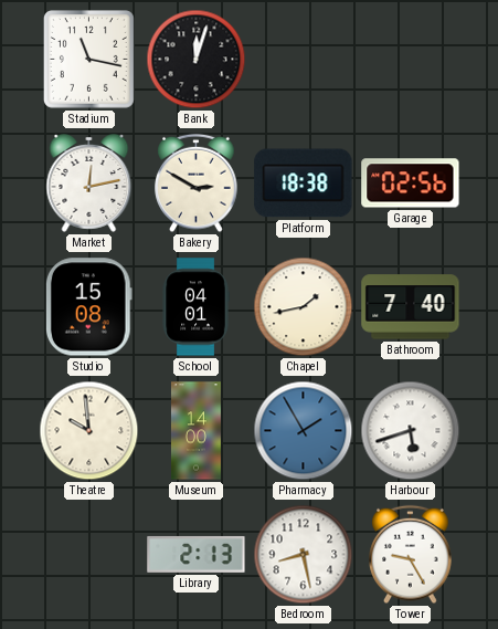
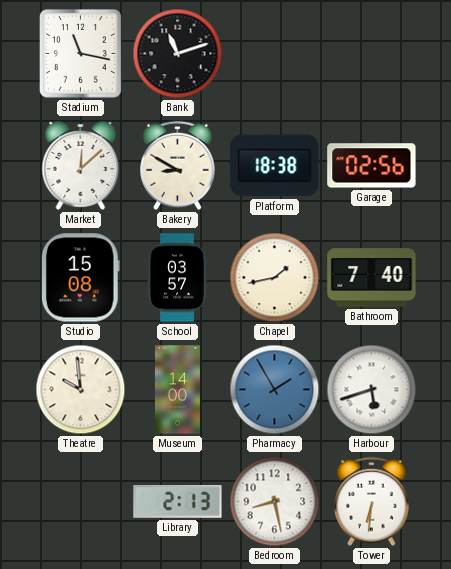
Bank: 12:03 -> 11:12 (178, 54)
Market: 12:13 -> 12:08 (81, 165)
Bakery: 2:50 -> 8:50 (178, 166)
School: 04:01 -> 03:57 (177, 278)
Tower: 9:25 -> 6:31 (372, 502)
